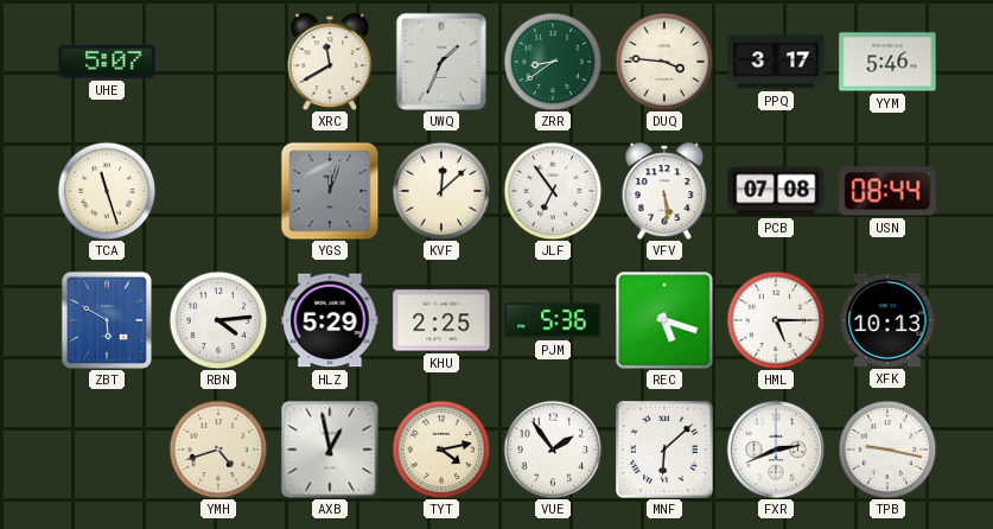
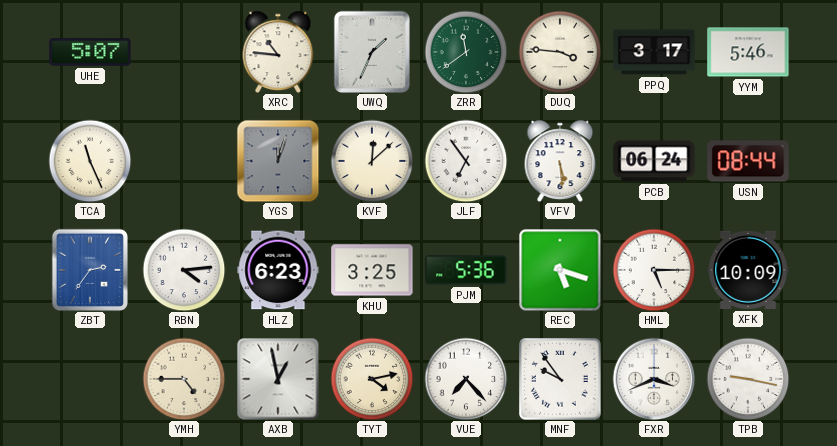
XRC: 11:40 -> 10:46 (278, 51)
ZRR: 8:39 -> 11:39 (466, 52)
TCA: 11:27 -> 11:26 (90, 161)
PCB: 07:08 -> 06:24 (654, 161)
ZBT: 5:50 -> 2:36 (90, 270)
HLZ: 5:29 -> 6:23 (278, 270)
KHU: 2:25 -> 3:25 (372, 270)
XFK: 10:13 -> 10:09 (748, 270)
YMH: 4:42 -> 4:45 (184, 379)
VUE: 1:54 -> 7:23 (466, 379)
MNF: 6:08 -> 9:54 (561, 380)
FXR: 2:41 -> 3:41 (654, 379)
